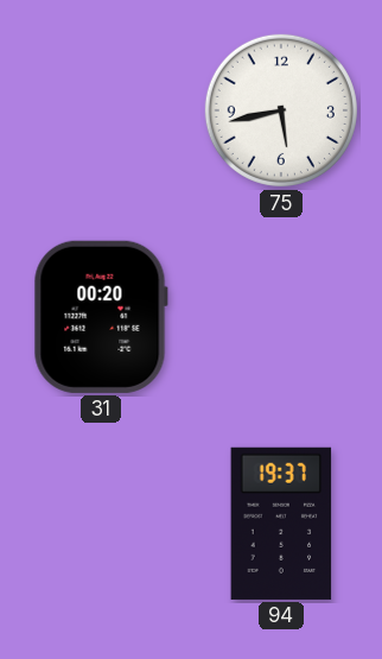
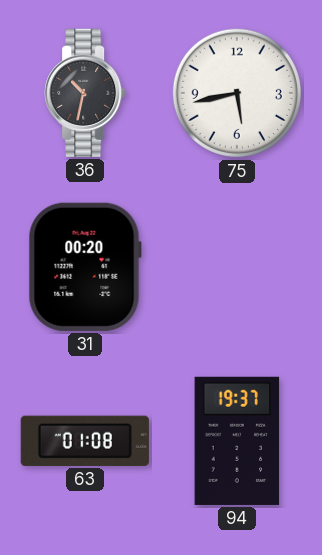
36: none -> 10:32 (85, 93)
63: none -> 01:08 (85, 441)
